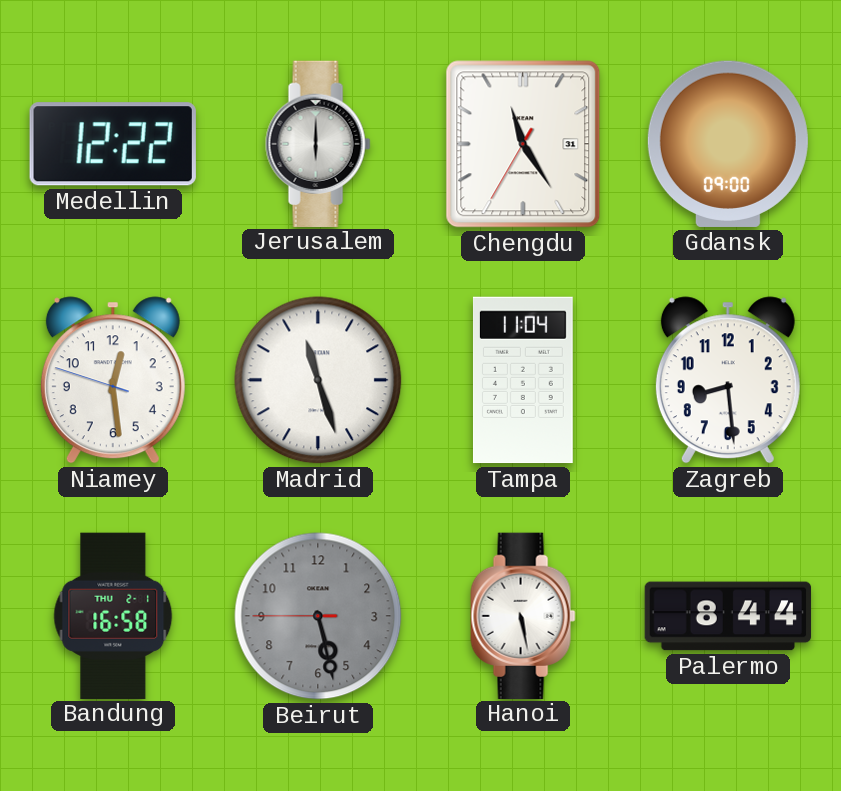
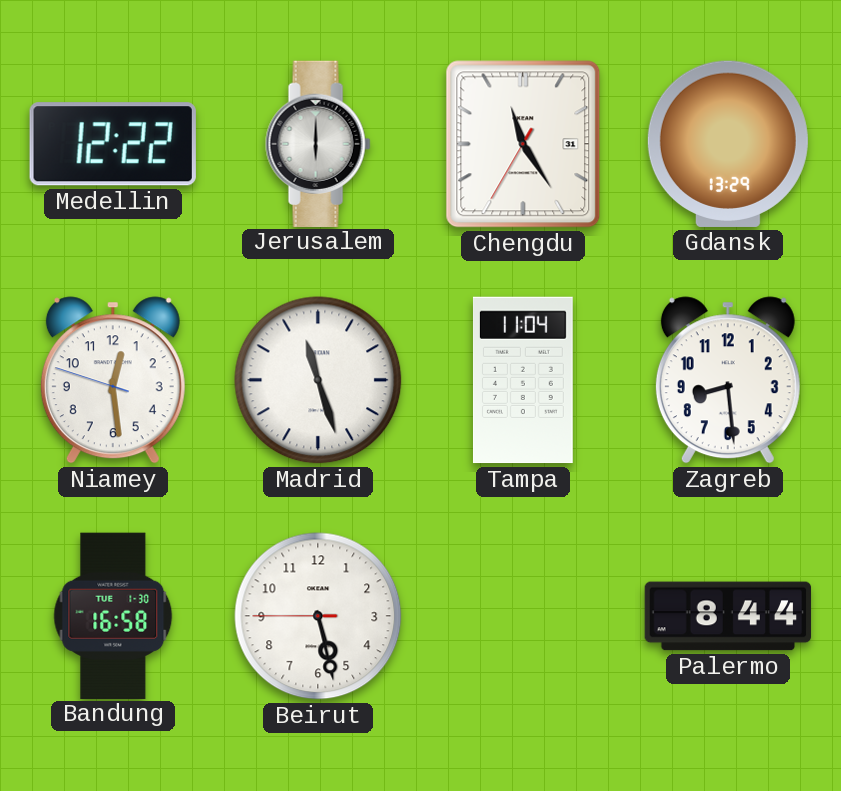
Gdansk: 09:00 -> 13:29 (728, 144)
Bandung date: THU 2-1 -> TUE 1-30 (113, 615)
Beirut dial: grey -> white (318, 616)
Hanoi: 5:28 -> none (523, 615)
